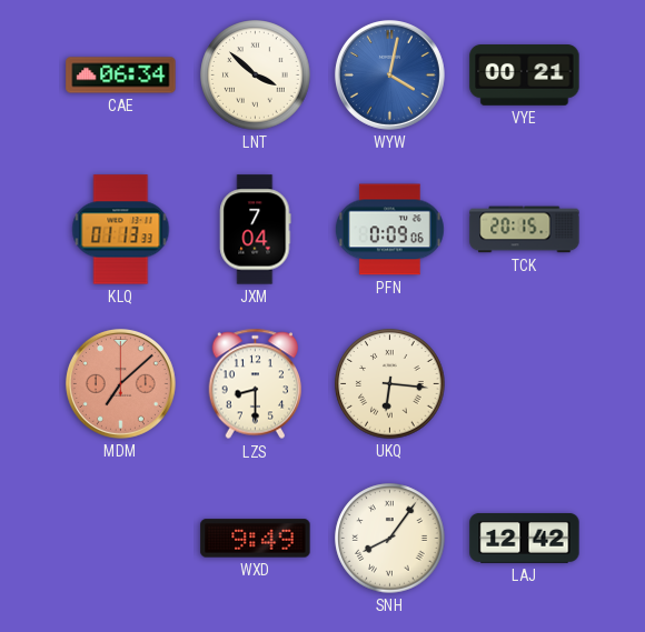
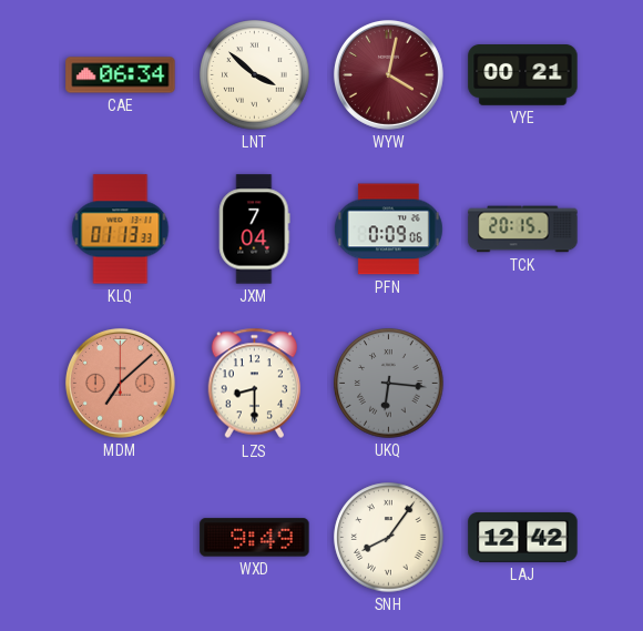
WYW dial: blue -> burgundy (388, 74)
UKQ dial: cream -> grey (389, 384)
